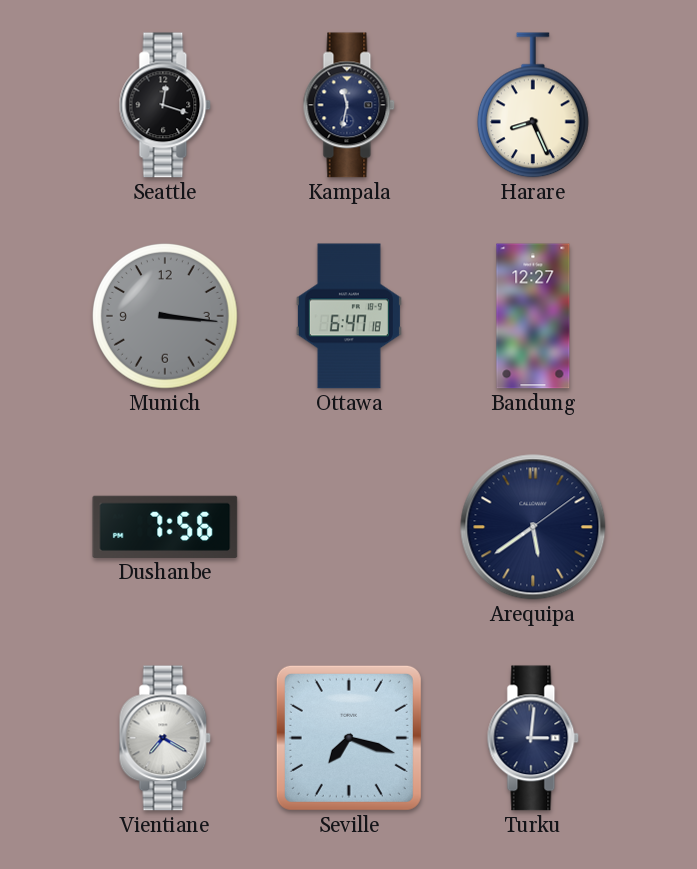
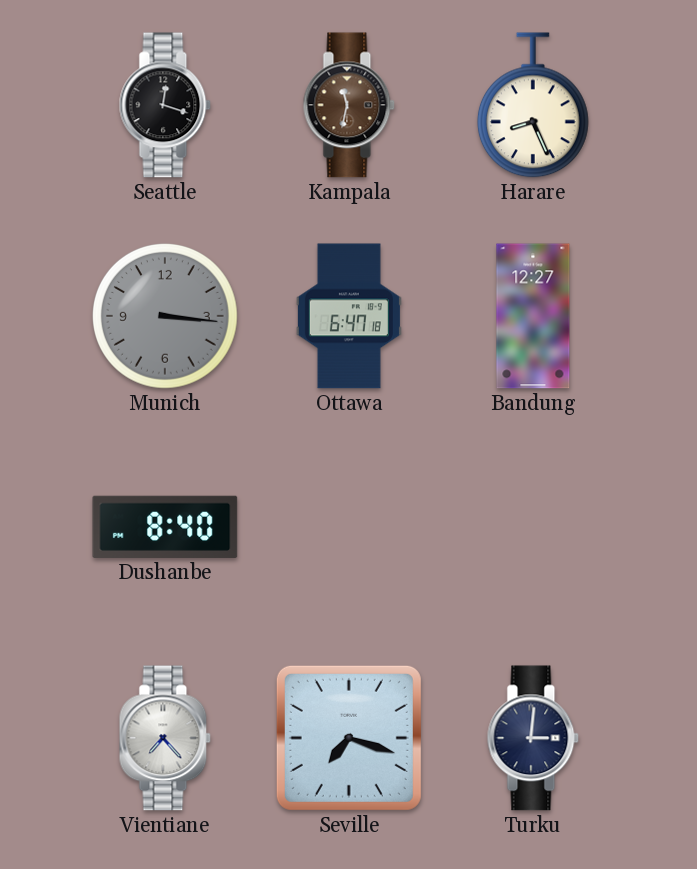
Kampala dial: navy -> brown (349, 105)
Dushanbe: 7:56 -> 8:40 (165, 527)
Arequipa: 5:39 -> none (533, 527)
Vientiane: 7:20 -> 7:23 (165, 738)
